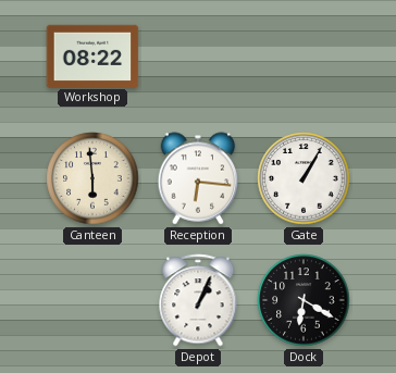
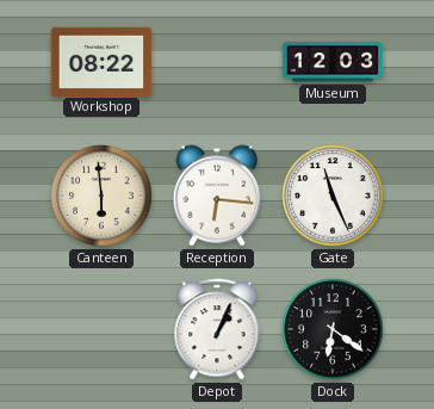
Museum: none -> 12:03 (333, 62)
Gate: 1:05 -> 11:26 (333, 196)
Dock: 6:20 -> 6:21 (333, 329)
